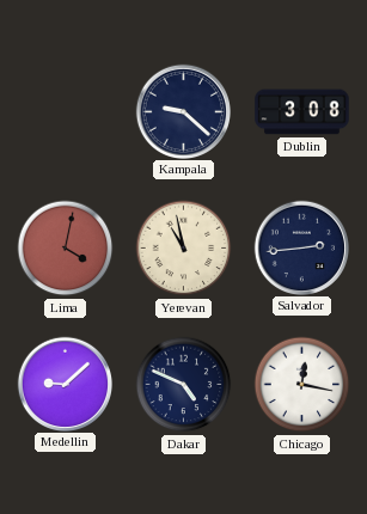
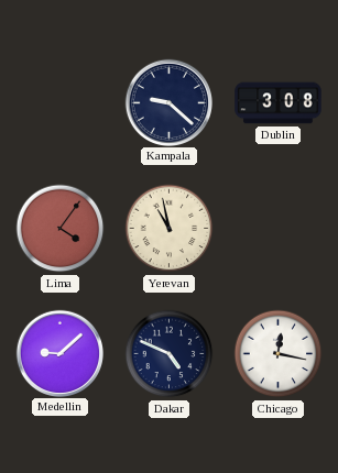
Lima: 4:02 -> 4:06 (61, 229)
Salvador: 2:44 -> none (301, 247)
